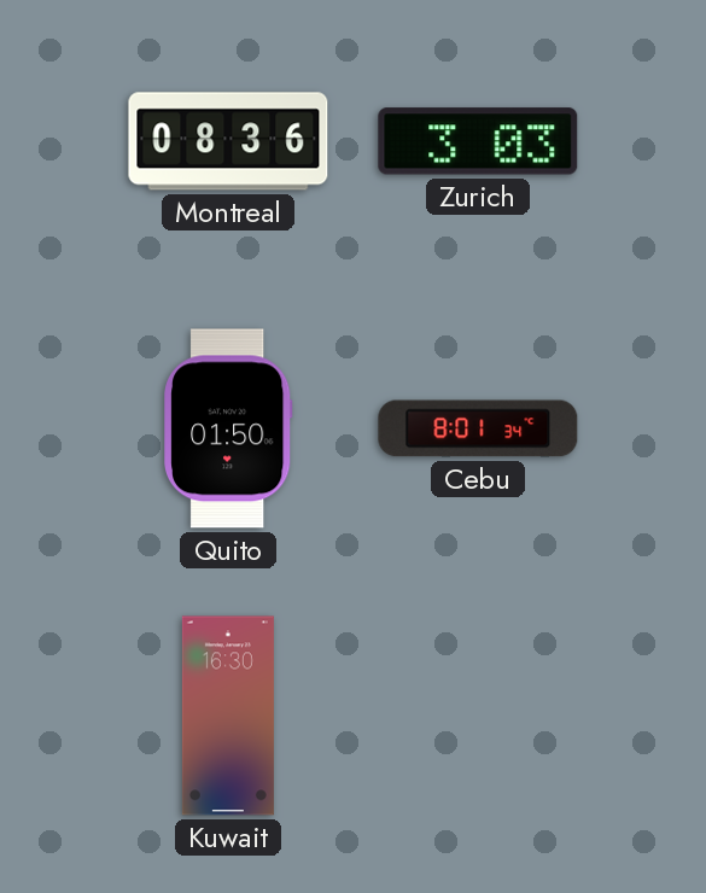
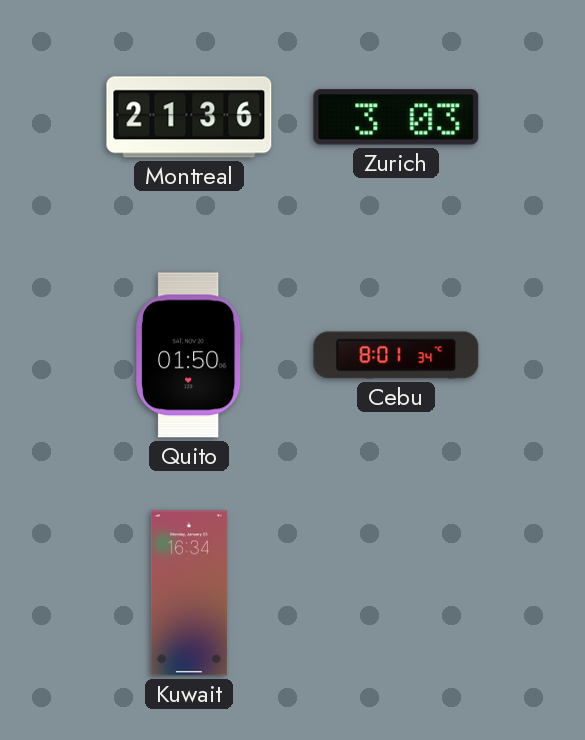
Montreal: 08:36 -> 21:36 (189, 117)
Kuwait: 16:30 -> 16:34 (189, 593)
